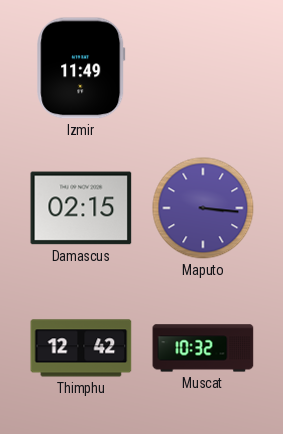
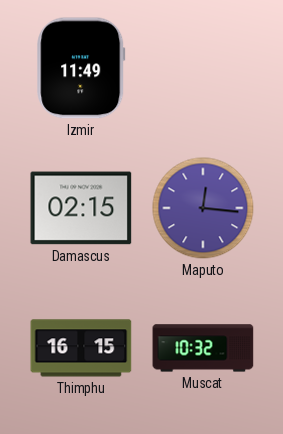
Maputo: 3:16 -> 12:16 (203, 208)
Thimphu: 12:42 -> 16:15 (81, 348)
